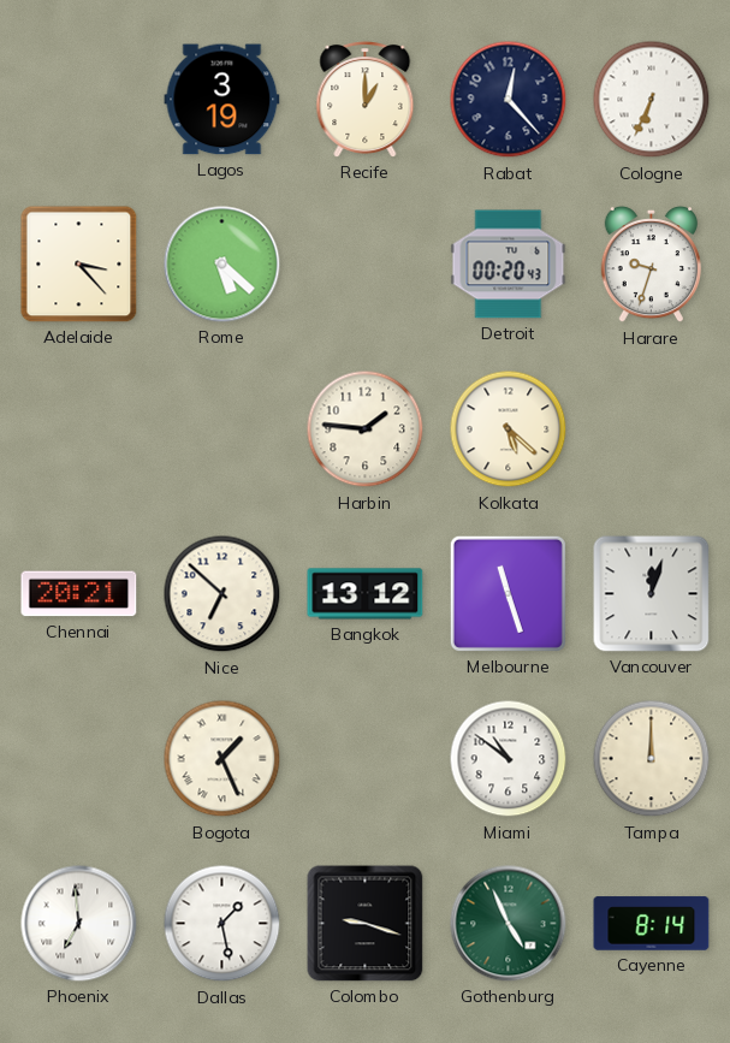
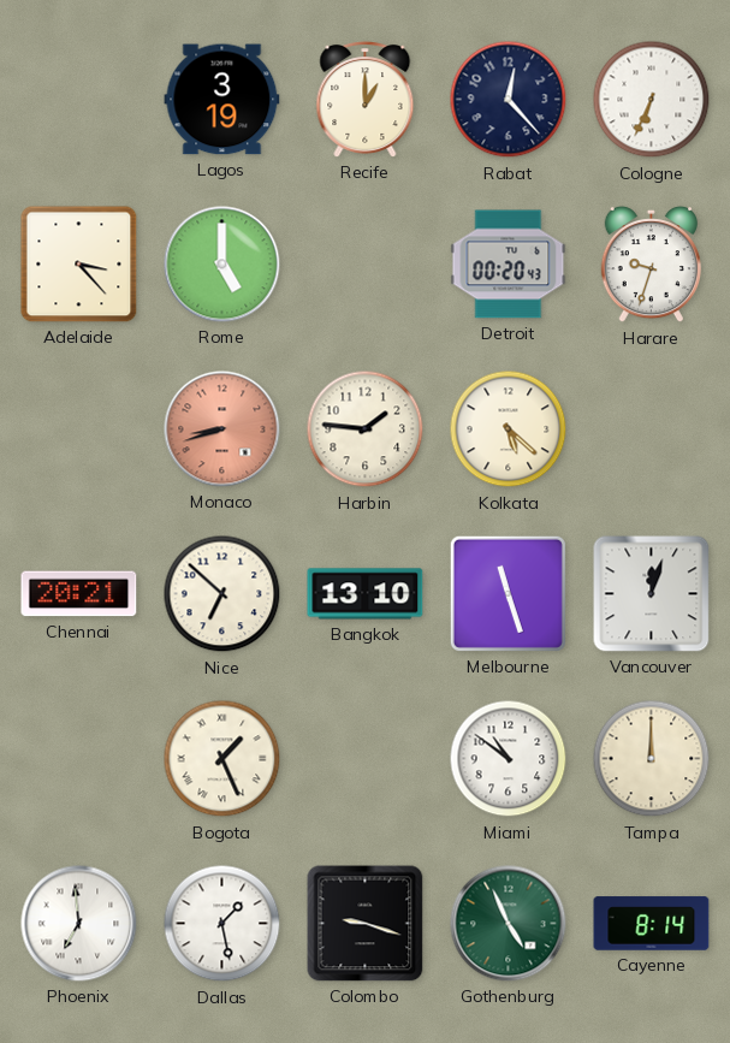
Rome: 5:22 -> 5:00 (222, 265)
Monaco: none -> 8:42 (222, 429)
Bangkok: 13:12 -> 13:10 (366, 594)
